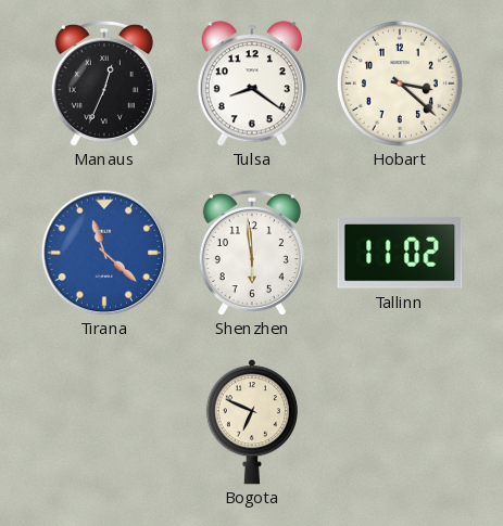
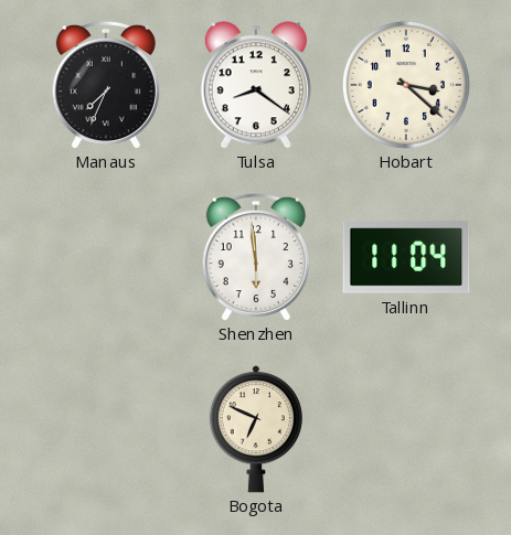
Manaus: 12:34 -> 7:34 (106, 85)
Tirana: 11:22 -> none (104, 253)
Tallinn: 11:02 -> 11:04 (406, 258)
